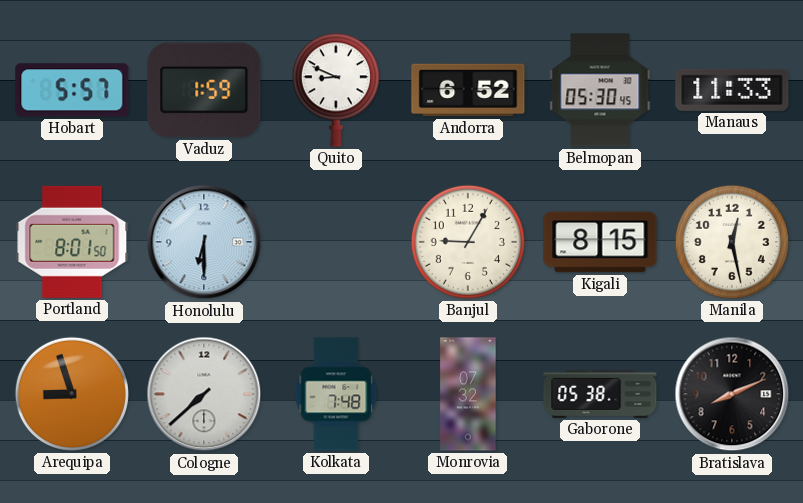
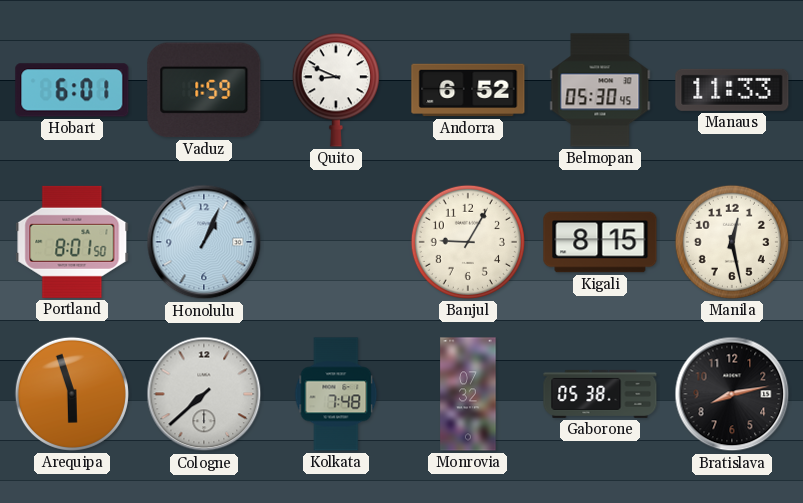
Hobart: 5:57 -> 6:01 (72, 90)
Honolulu: 6:30 -> 1:04 (204, 242)
Arequipa: 8:57 -> 5:57 (72, 394)
Bratislava: 8:11 -> 8:13 (732, 394)
